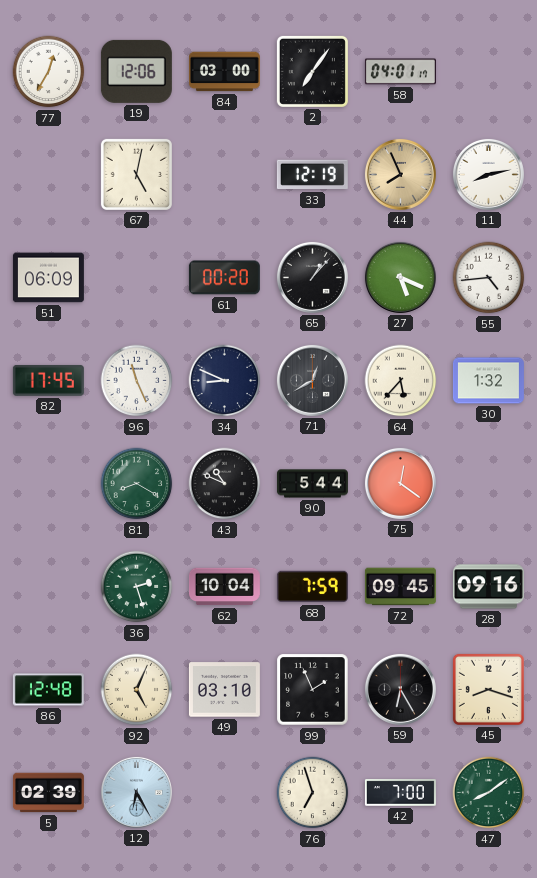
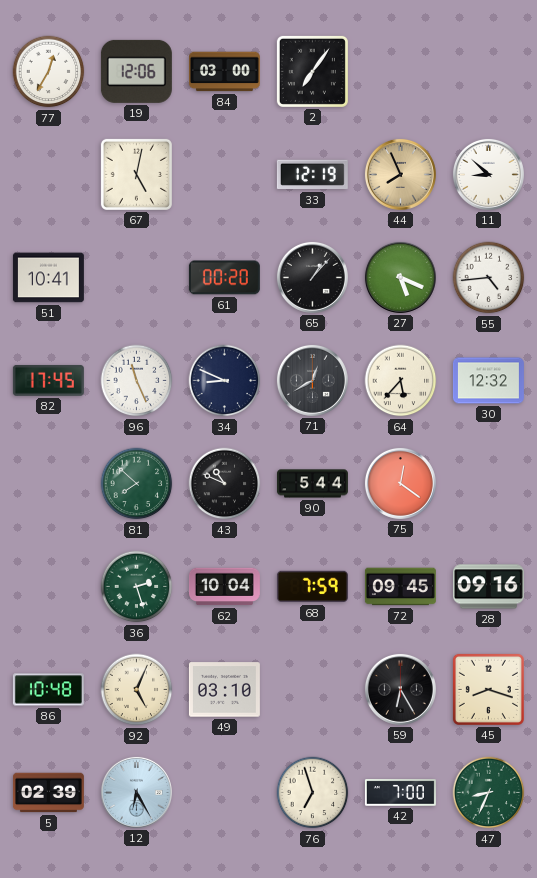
58: 04:01 -> none (400, 72)
11: 8:13 -> 8:52 (488, 174)
51: 06:09 -> 10:41 (48, 278)
30: 1:32 -> 12:32 (488, 381)
81: 8:20 -> 7:52 (137, 484)
86: 12:48 -> 10:48 (48, 690)
99: 1:56 -> none (313, 690)
47: 8:09 -> 8:34 (489, 793)
